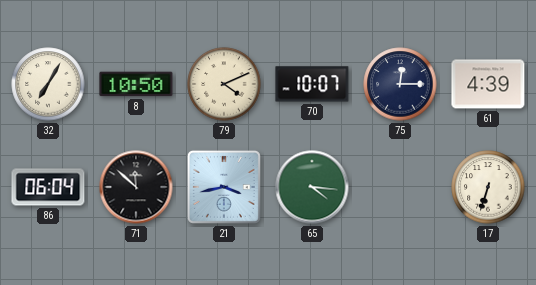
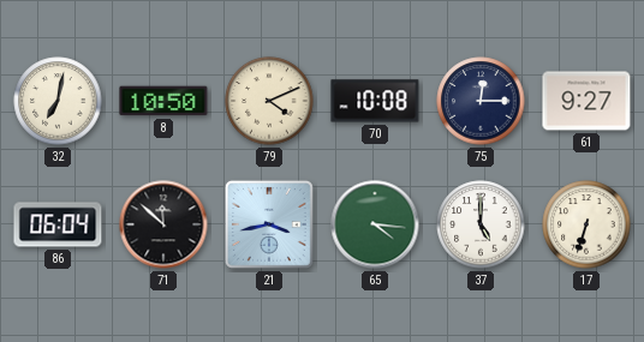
32: 7:05 -> 7:02 (58, 101)
70: 10:07 -> 10:08 (375, 101)
61: 4:39 -> 9:27 (586, 101)
37: none -> 5:00 (481, 224)
